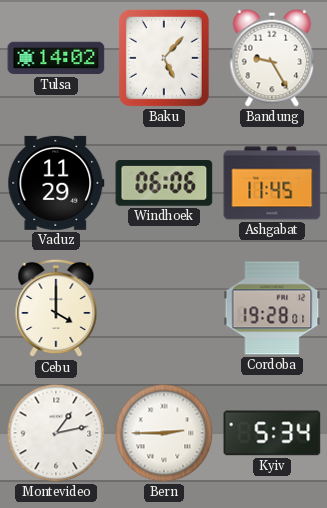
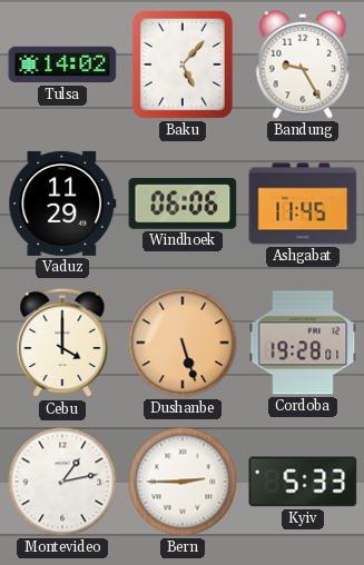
Dushanbe: none -> 5:27 (183, 343)
Kyiv: 5:34 -> 5:33 (303, 482)
